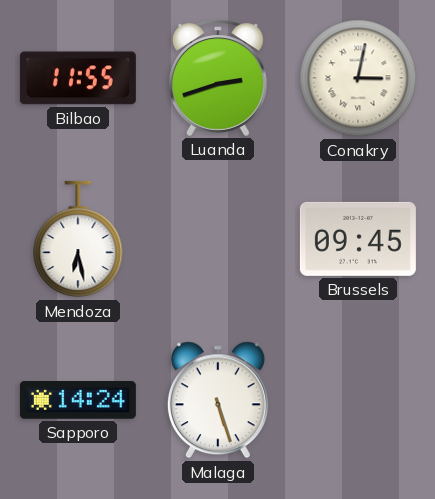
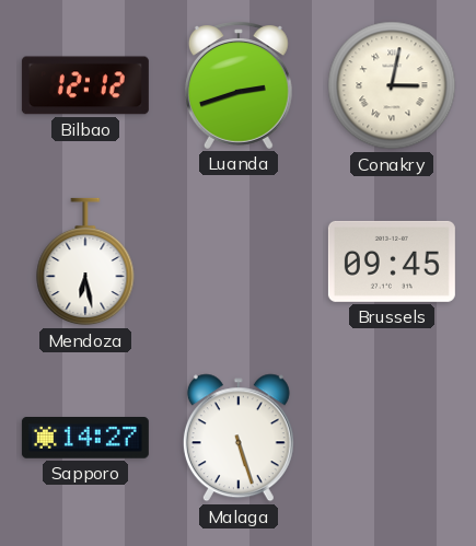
Bilbao: 11:55 -> 12:12 (85, 85)
Sapporo: 14:24 -> 14:27 (85, 439)
